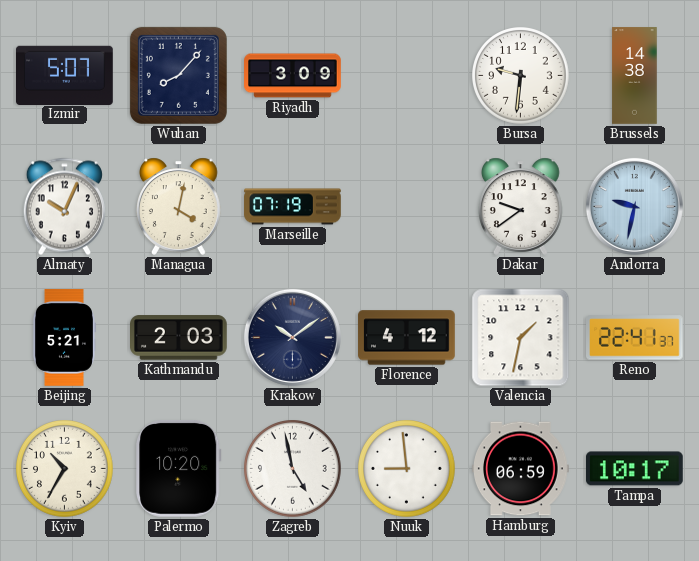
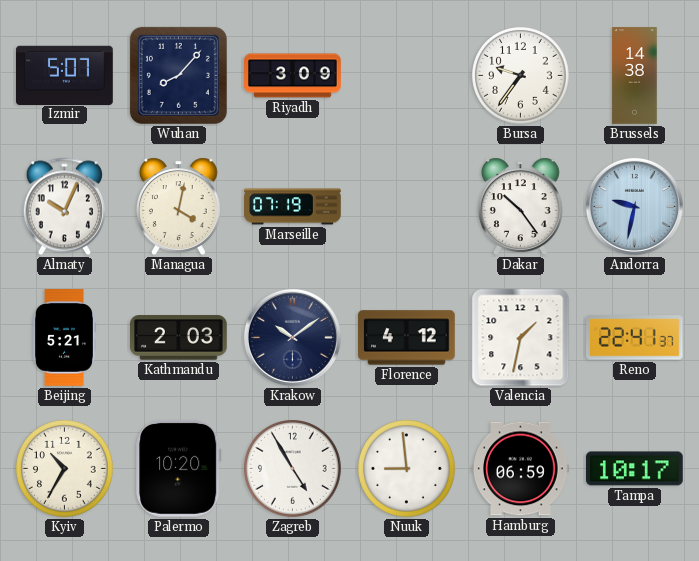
Bursa: 9:31 -> 9:36 (521, 76)
Dakar: 9:39 -> 10:24 (520, 206)
Zagreb: 4:58 -> 4:55 (293, 469)
